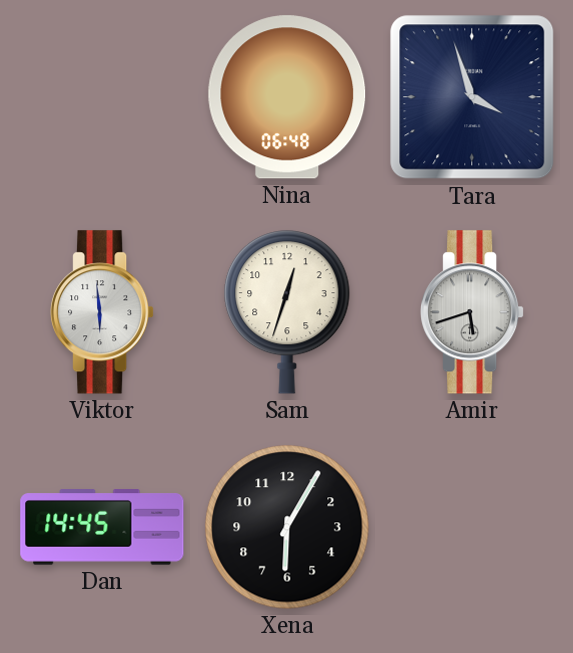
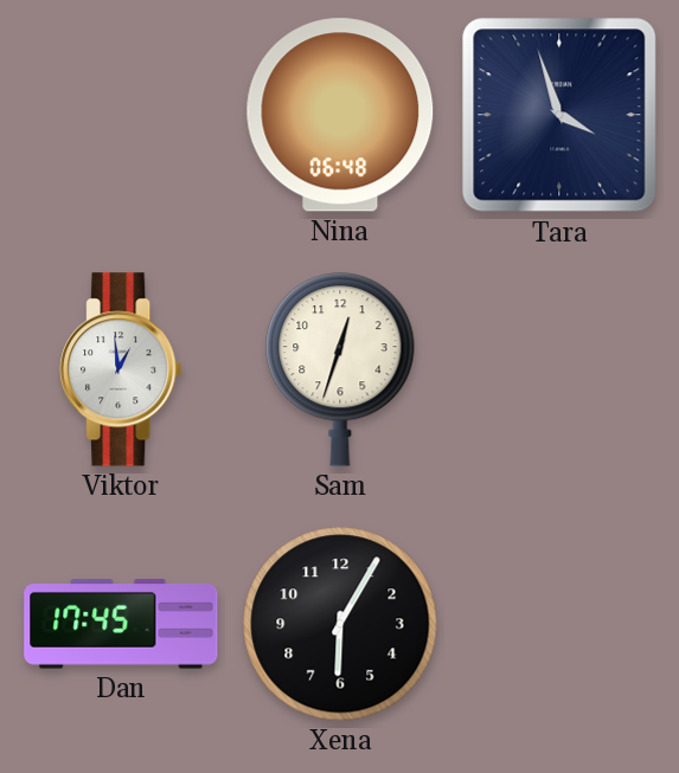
Viktor: 5:59 -> 12:59 (121, 369)
Amir: 5:42 -> none (472, 312)
Dan: 14:45 -> 17:45 (121, 624)
